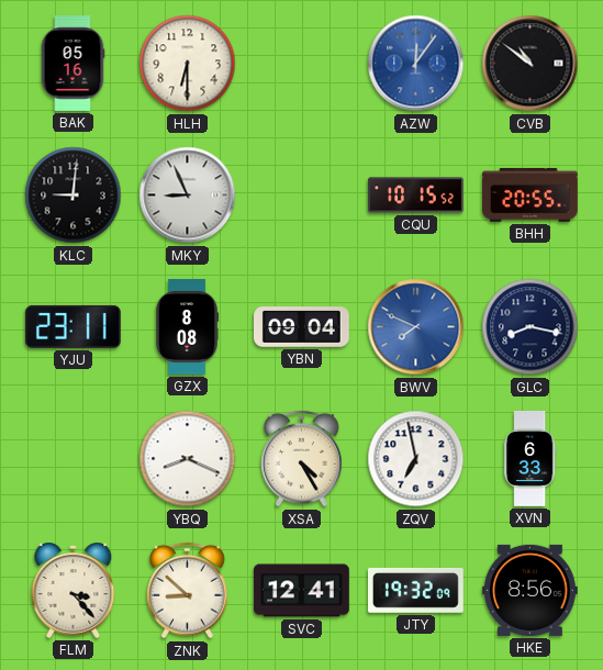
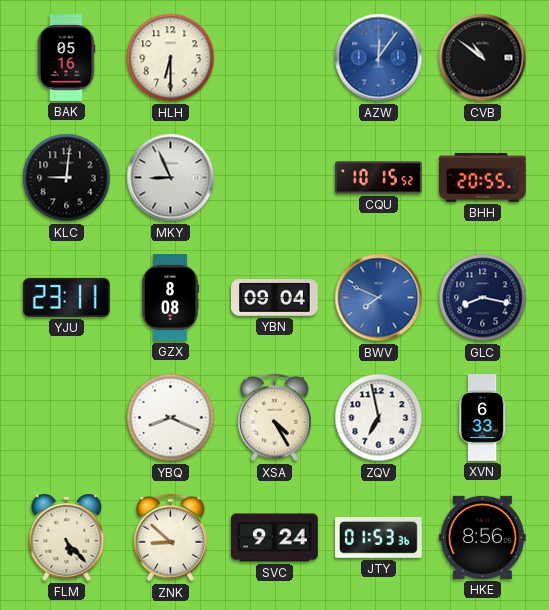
FLM: 3:23 -> 5:23 (67, 537)
SVC: 12:41 -> 9:24 (275, 538)
JTY: 19:32 -> 01:53 (378, 537)
